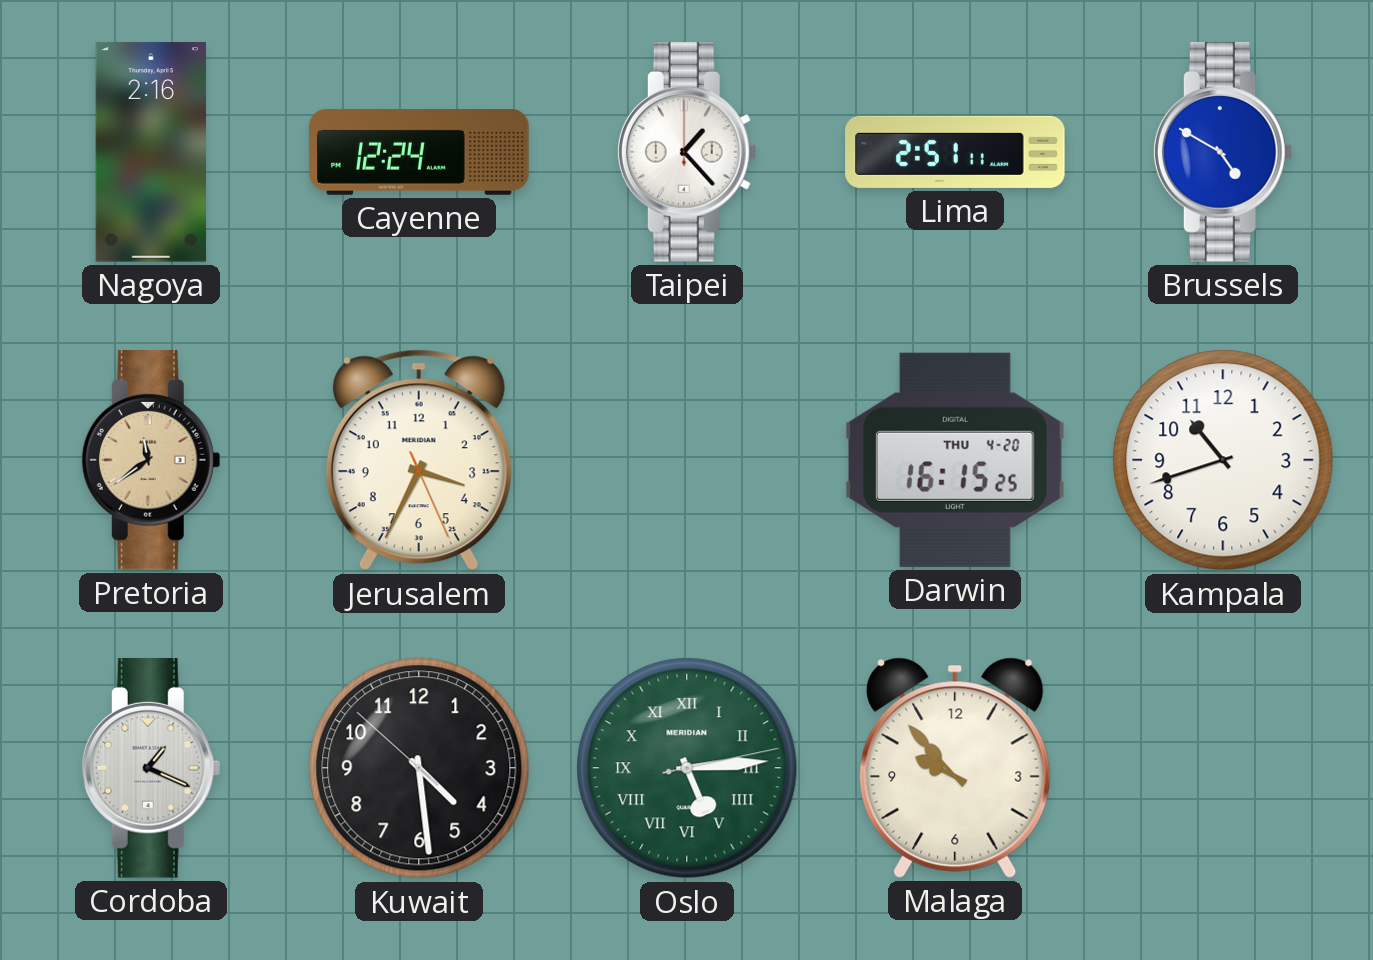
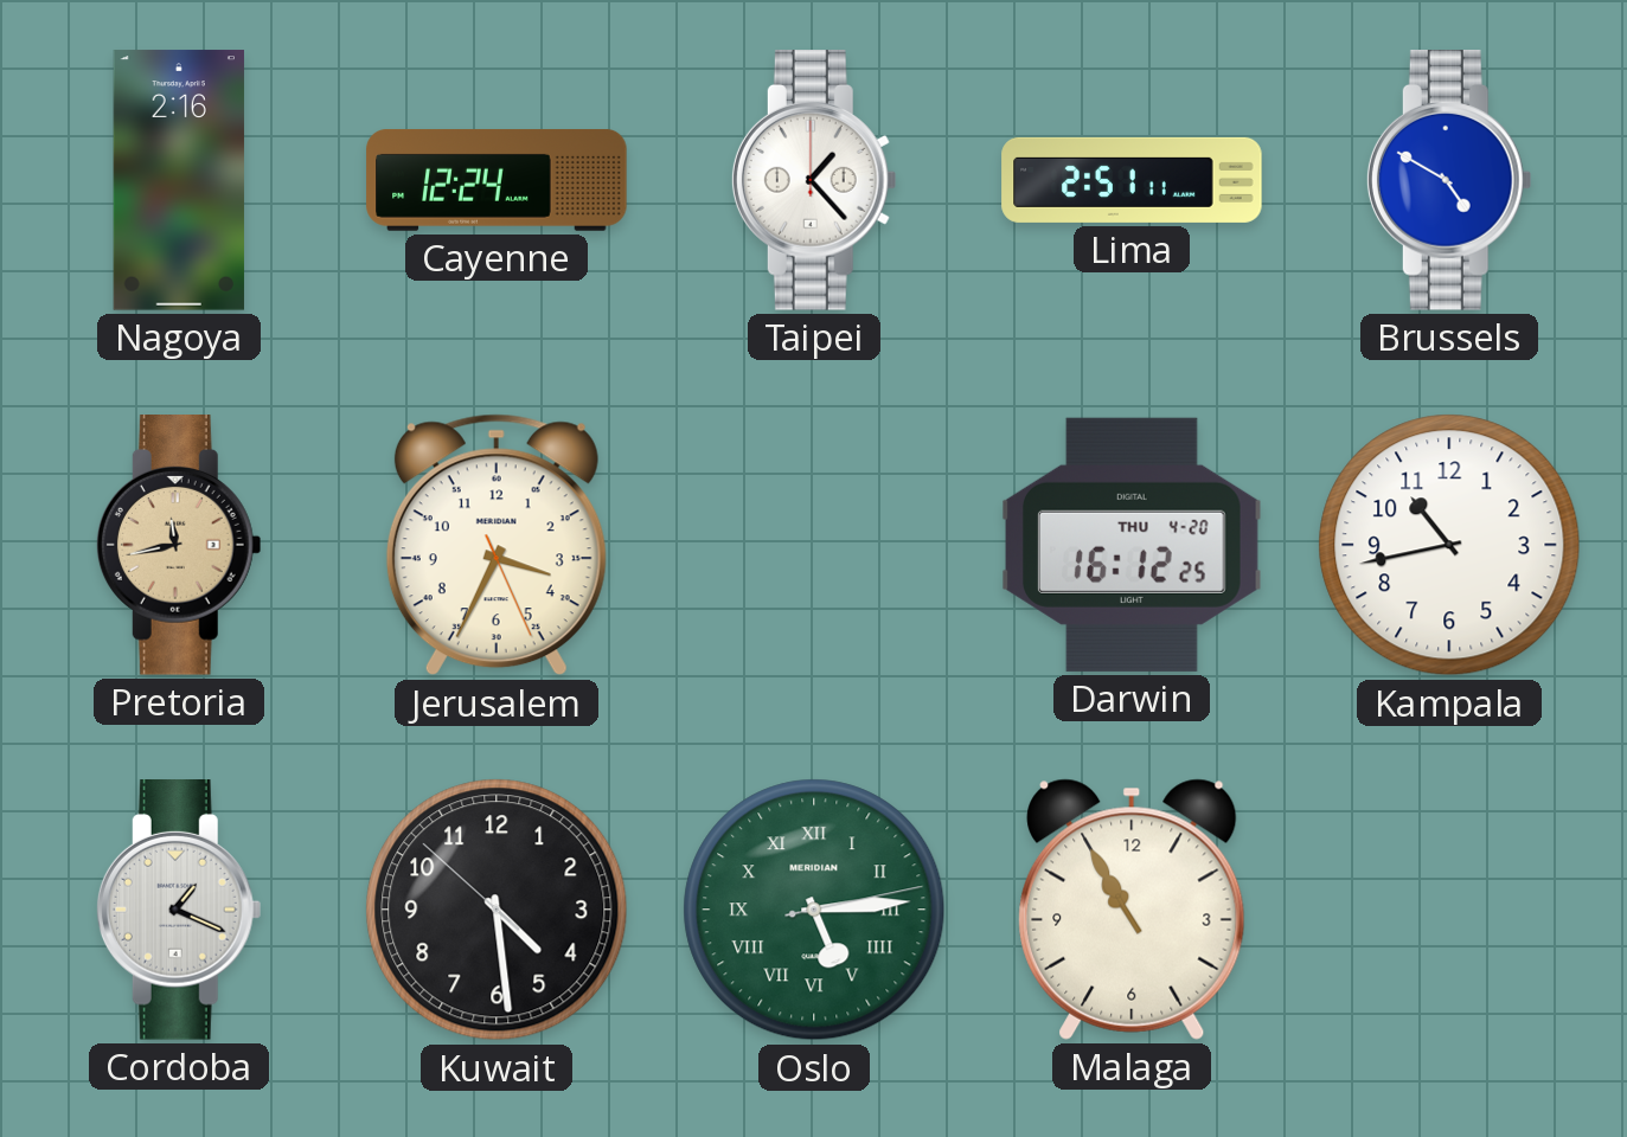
Pretoria: 11:39 -> 11:43 (179, 546)
Darwin: 16:15 -> 16:12 (1133, 545)
Kampala: 10:42 -> 10:43 (1449, 545)
Malaga: 9:53 -> 10:55 (1132, 910)
